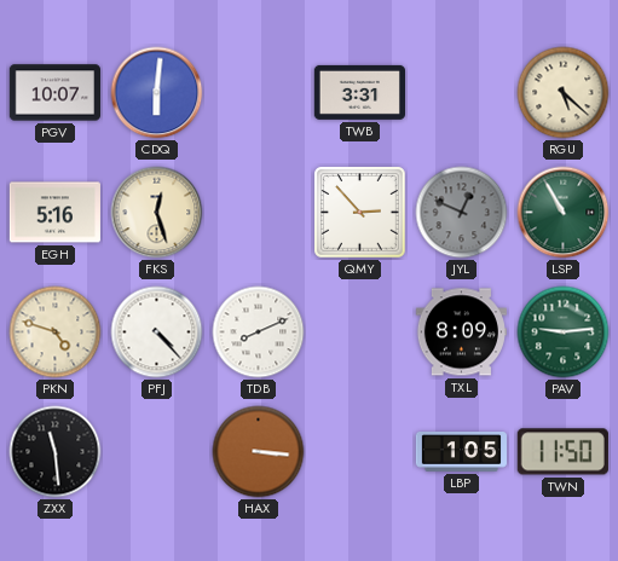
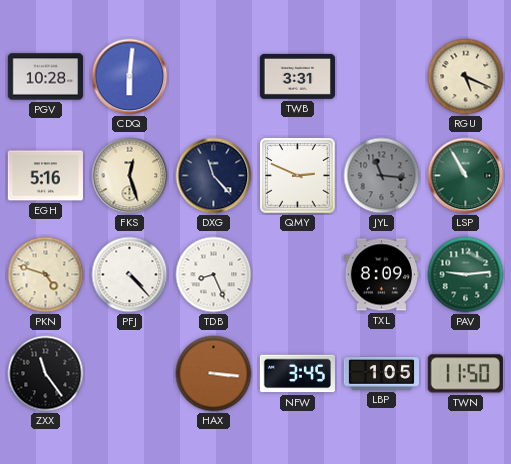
PGV: 10:07 -> 10:28 (45, 77)
RGU: 5:22 -> 5:19 (466, 77)
DXG: none -> 11:23 (214, 176)
QMY: 2:53 -> 2:49 (298, 176)
JYL: 12:49 -> 11:16 (382, 176)
TDB: 8:11 -> 8:26 (214, 275)
ZXX: 11:29 -> 11:24 (46, 374)
NFW: none -> 3:45 (297, 374)
